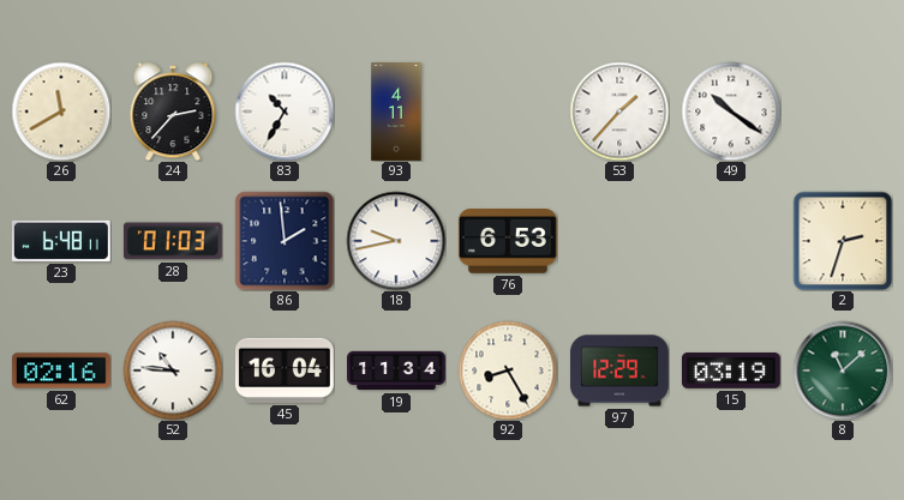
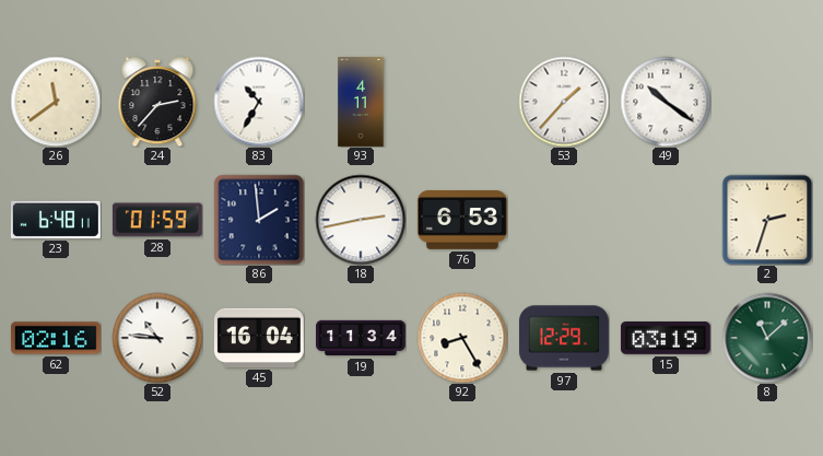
26: 11:40 -> 11:39 (56, 102)
28: 01:03 -> 01:59 (157, 220)
18: 9:43 -> 2:43 (361, 220)
